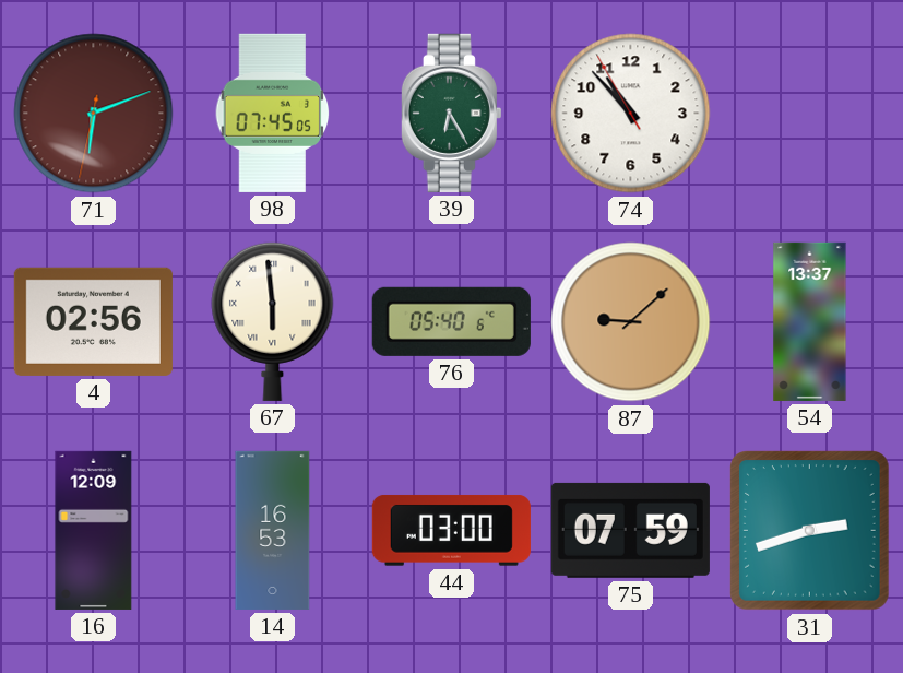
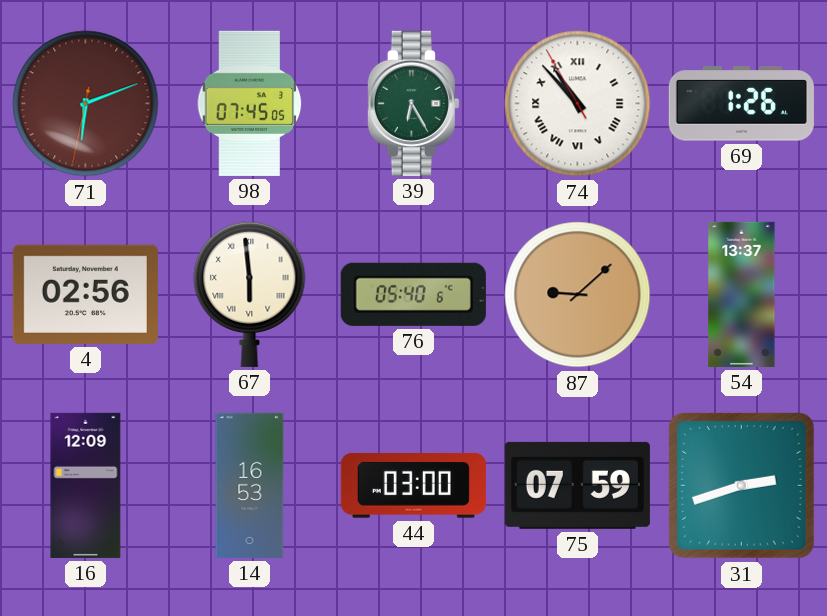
74 numerals: Arabic -> Roman (578, 104)
69: none -> 1:26 (741, 104)
